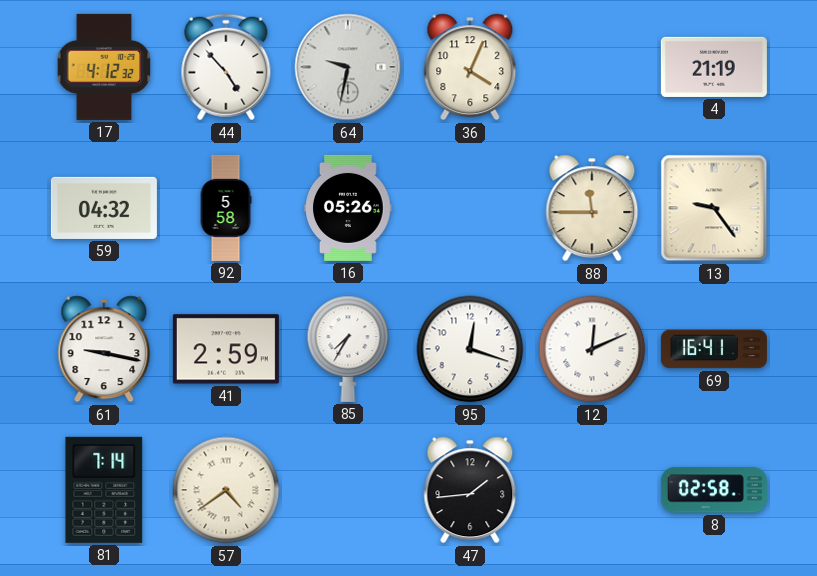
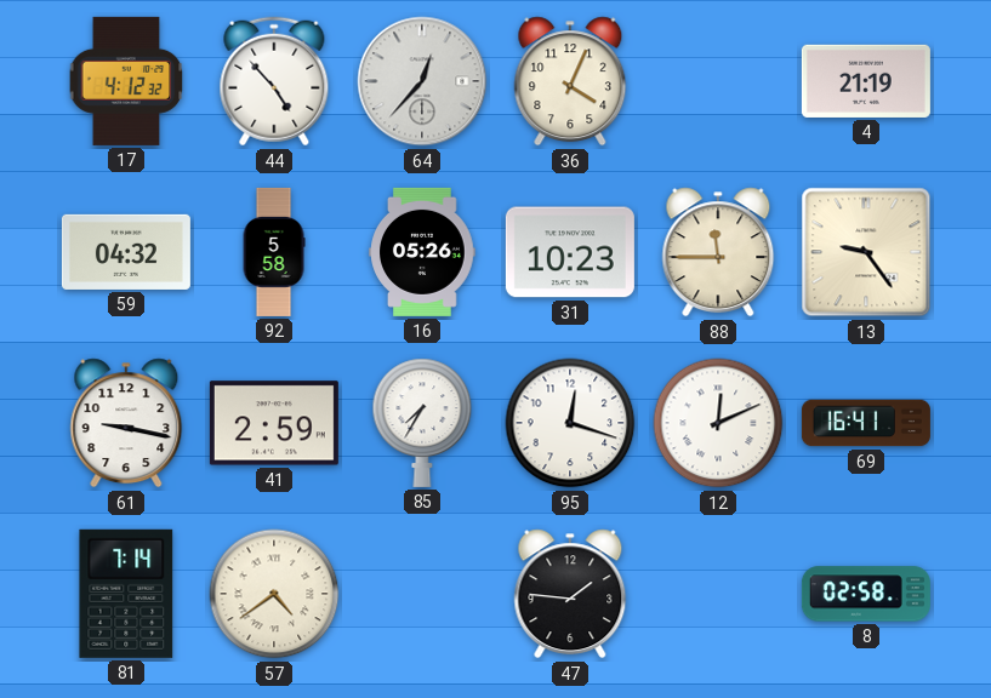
64: 9:32 -> 12:37 (422, 81)
31: none -> 10:23 (570, 252)
47: 1:44 -> 1:46 (570, 594)
